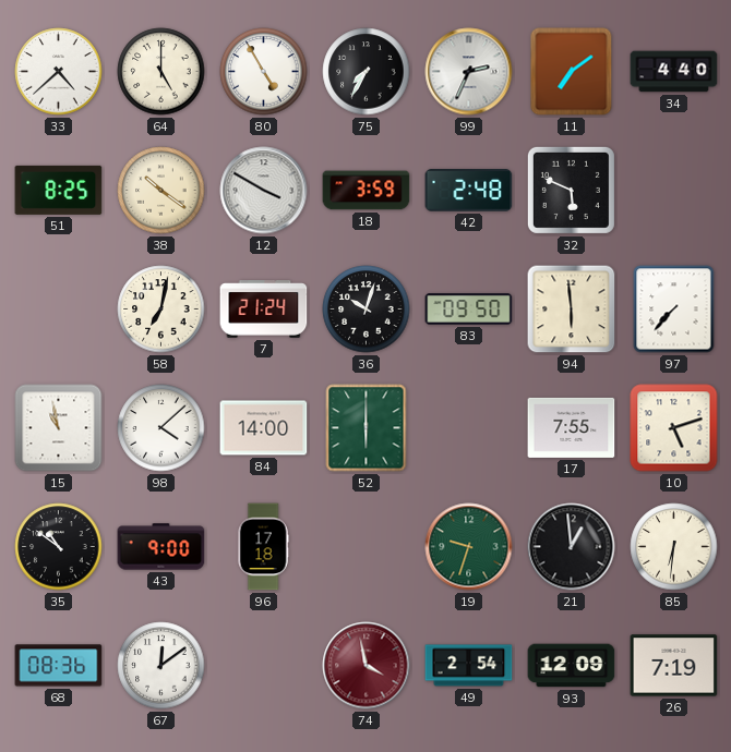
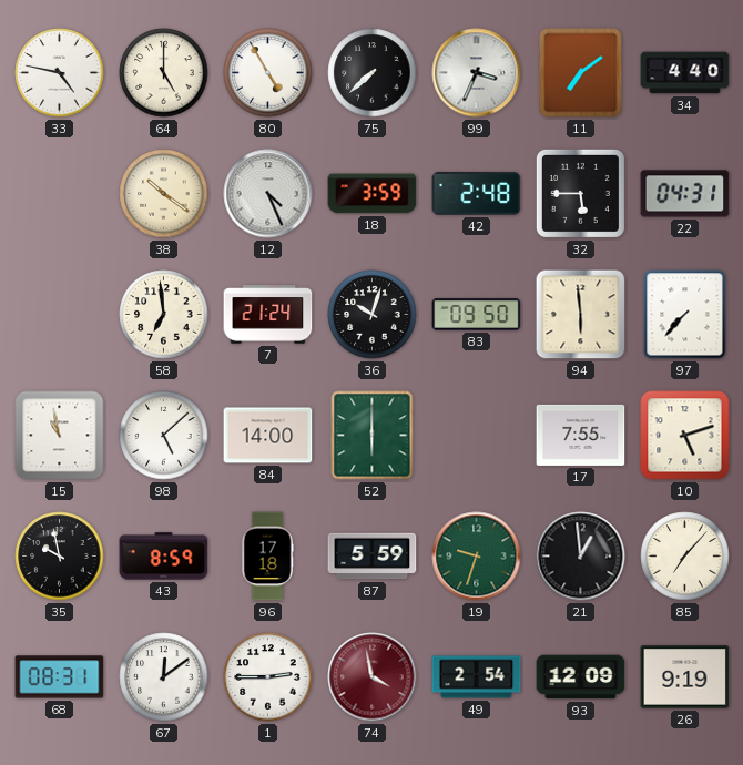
33: 4:38 -> 4:47 (60, 73)
75: 7:35 -> 7:38 (373, 73)
99: 2:34 -> 3:34 (477, 73)
51: 8:25 -> none (59, 190)
12: 3:50 -> 4:26 (268, 194)
32: 5:49 -> 5:45 (580, 193)
22: none -> 04:31 (685, 194)
58: 7:02 -> 6:59 (164, 315)
98: 4:08 -> 5:08 (164, 436)
35: 10:51 -> 9:58 (60, 557)
43: 9:00 -> 8:59 (164, 557)
87: none -> 5:59 (373, 557)
85: 6:31 -> 7:07 (685, 557)
68: 08:36 -> 08:31 (60, 677)
1: none -> 2:45 (268, 677)
26: 7:19 -> 9:19 (685, 677)
